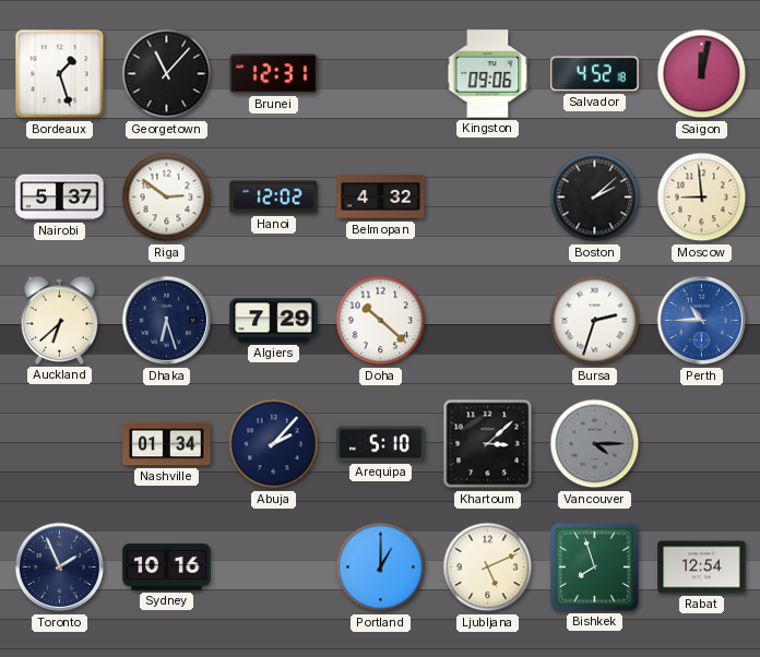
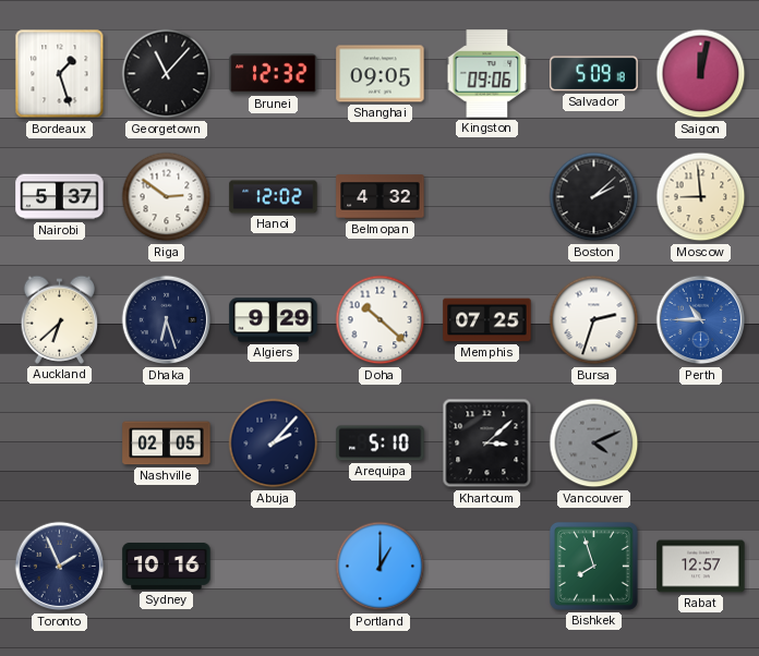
Brunei: 12:31 -> 12:32 (274, 74)
Shanghai: none -> 09:05 (381, 74)
Salvador: 4:52 -> 5:09 (594, 74)
Algiers: 7:29 -> 9:29 (274, 320)
Memphis: none -> 07:25 (487, 320)
Nashville: 01:34 -> 02:05 (167, 444)
Vancouver: 4:15 -> 4:11 (594, 444)
Ljubljana: 5:11 -> none (488, 568)
Rabat: 12:54 -> 12:57 (701, 567)
